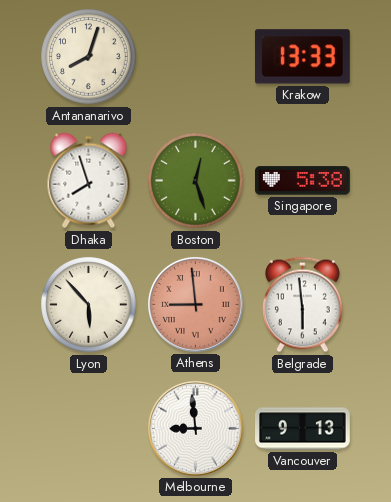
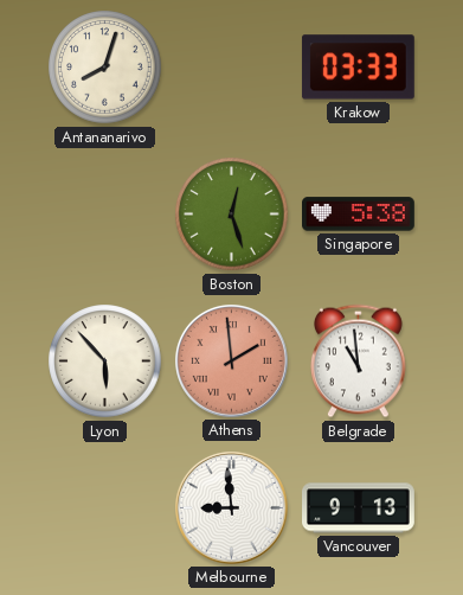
Krakow: 13:33 -> 03:33 (358, 68)
Dhaka: 7:57 -> none (89, 181)
Athens: 8:59 -> 1:59 (231, 360)
Belgrade: 5:59 -> 10:59 (358, 362)
